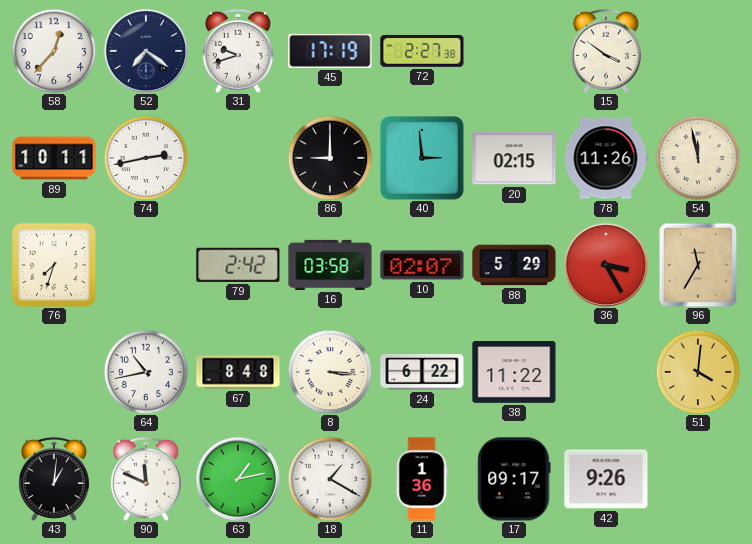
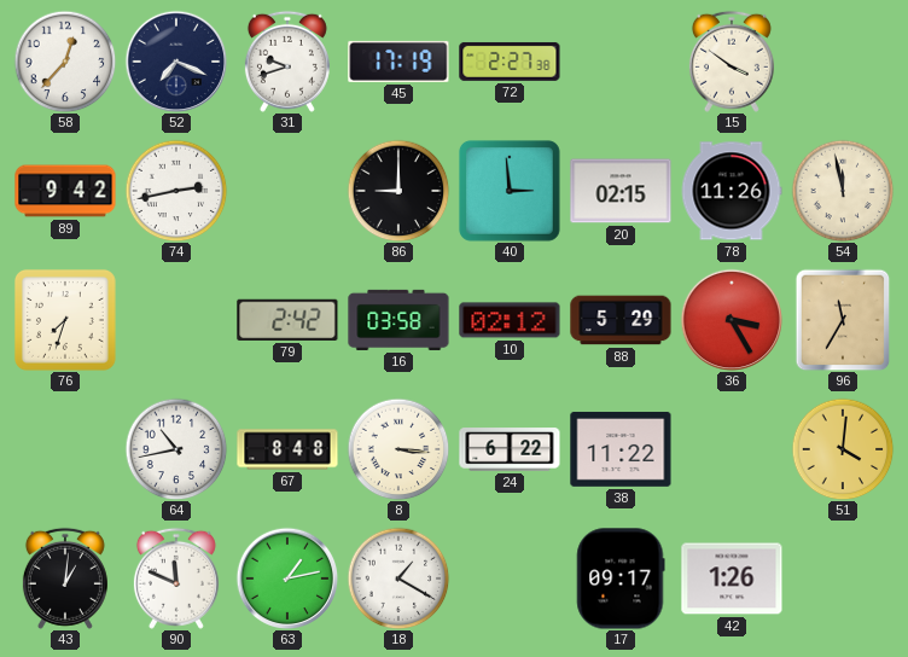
52: 7:21 -> 7:19 (176, 62)
89: 10:11 -> 9:42 (65, 191)
10: 02:07 -> 02:12 (510, 320)
11: 1:36 -> none (422, 479)
42: 9:26 -> 1:26 (732, 578)
